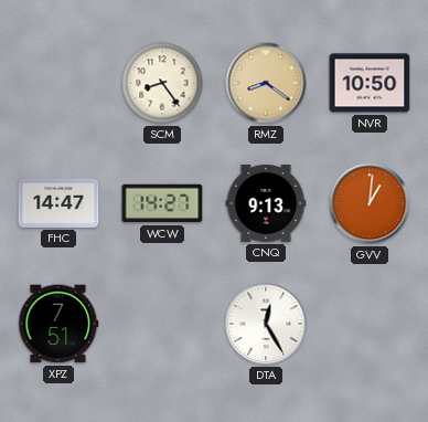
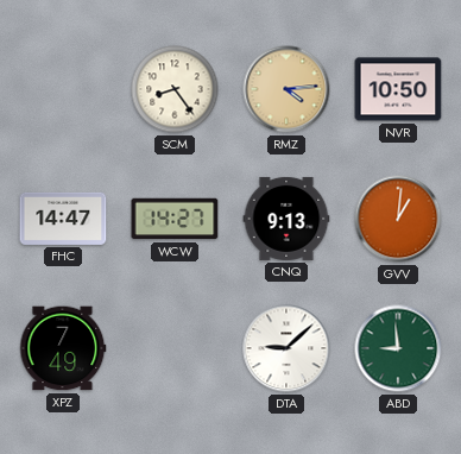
RMZ: 8:21 -> 4:14 (286, 89)
XPZ: 7:51 -> 7:49 (63, 348)
DTA: 12:25 -> 9:08 (286, 348)
ABD: none -> 8:59 (398, 348)
